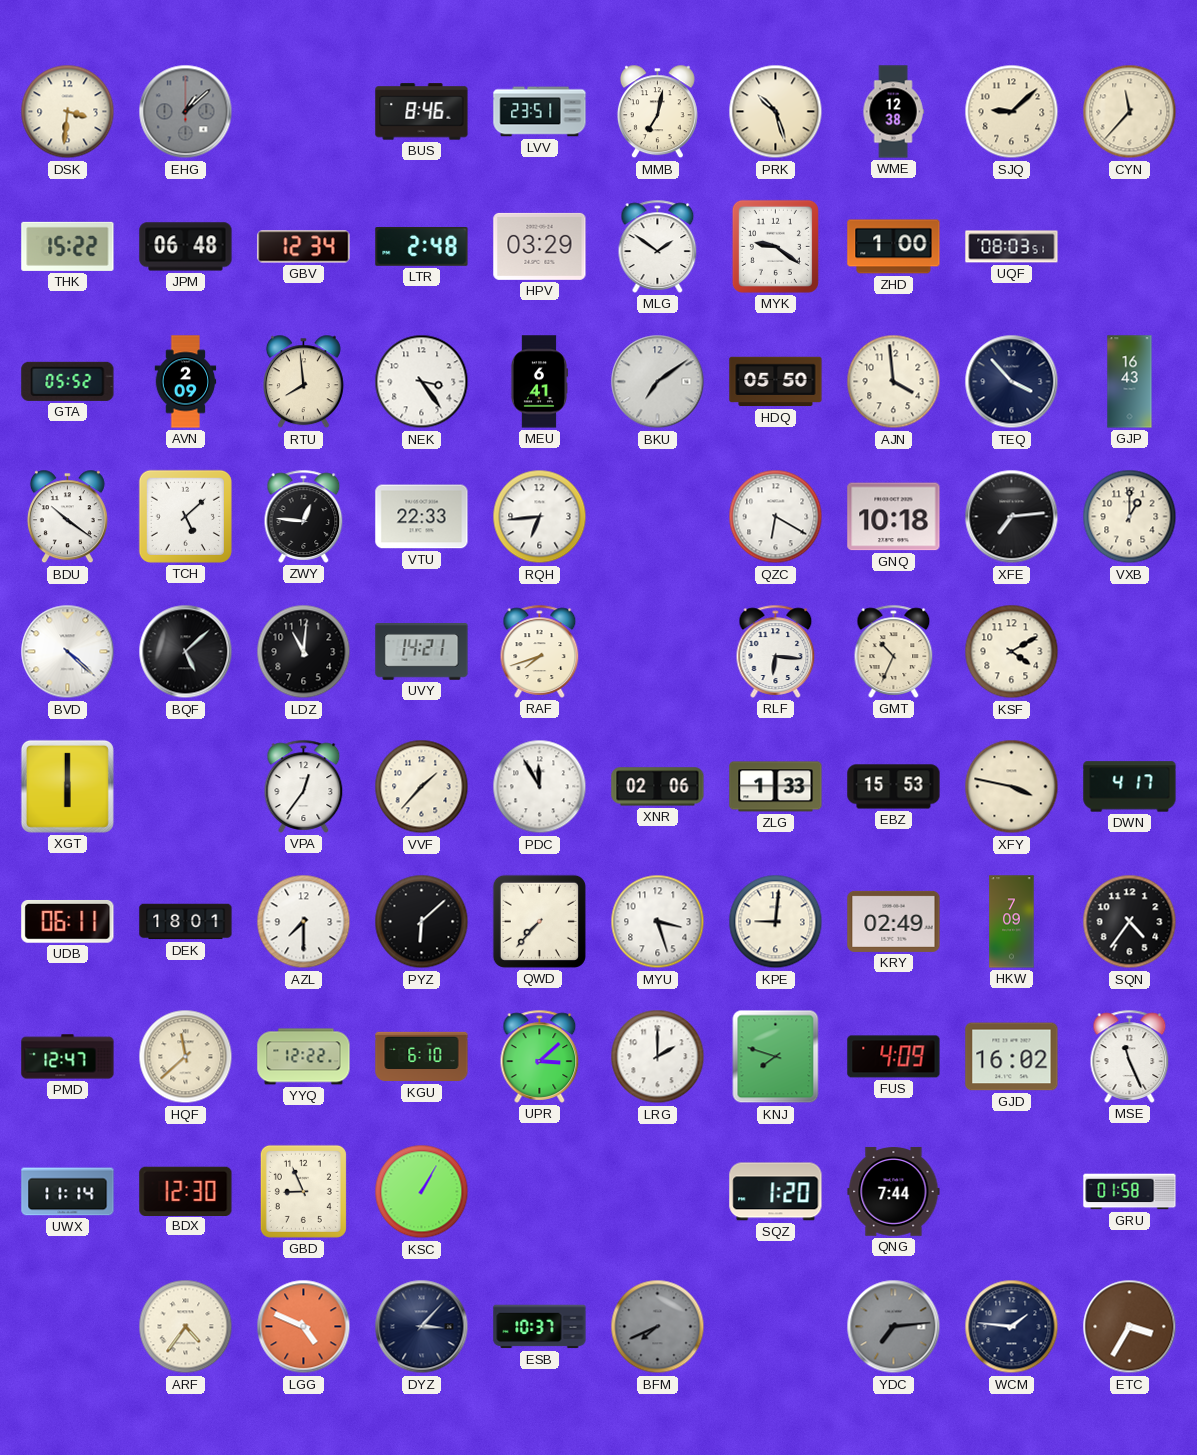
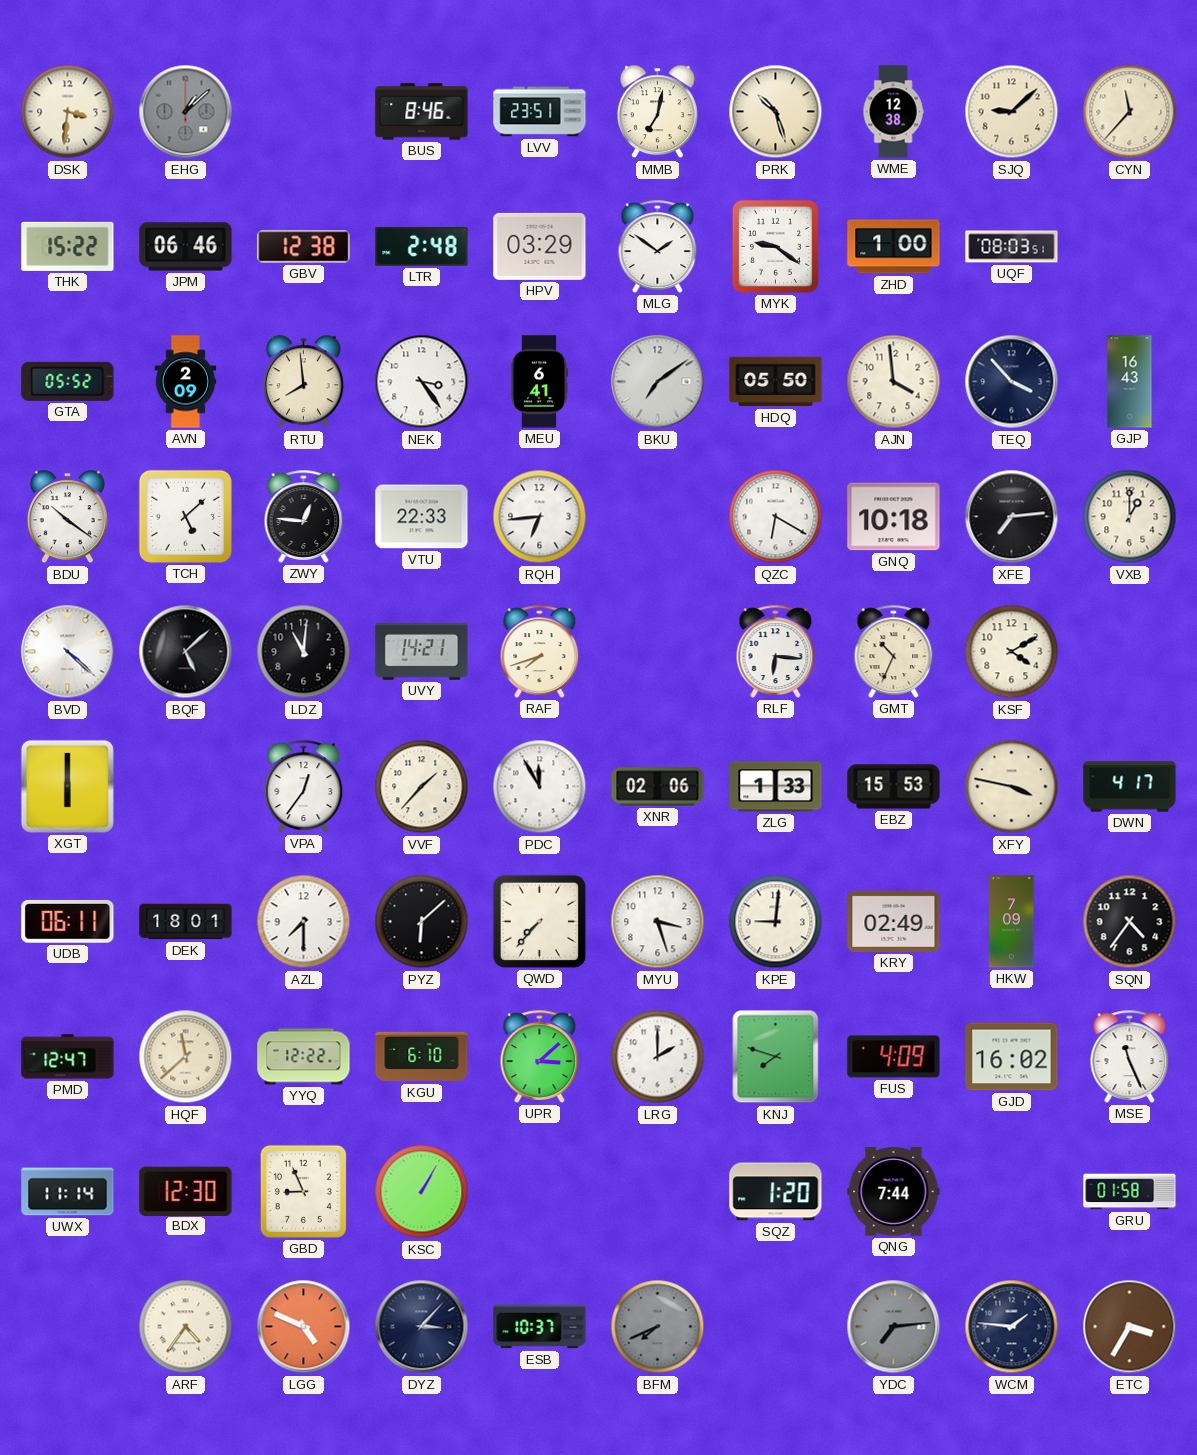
JPM: 06:48 -> 06:46 (186, 247)
GBV: 12:34 -> 12:38 (304, 247)
